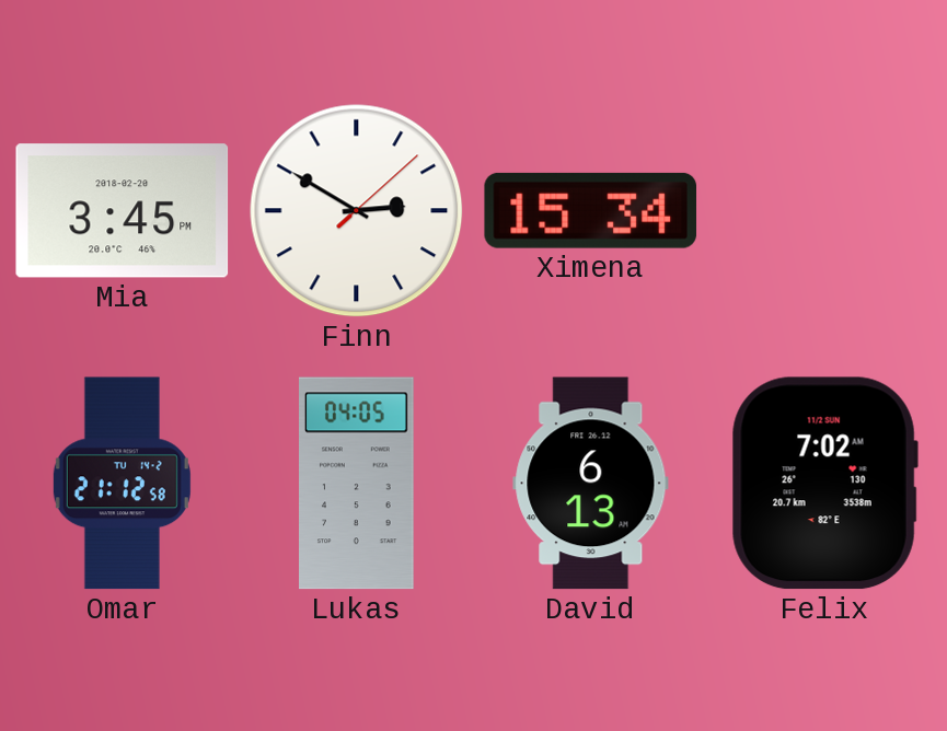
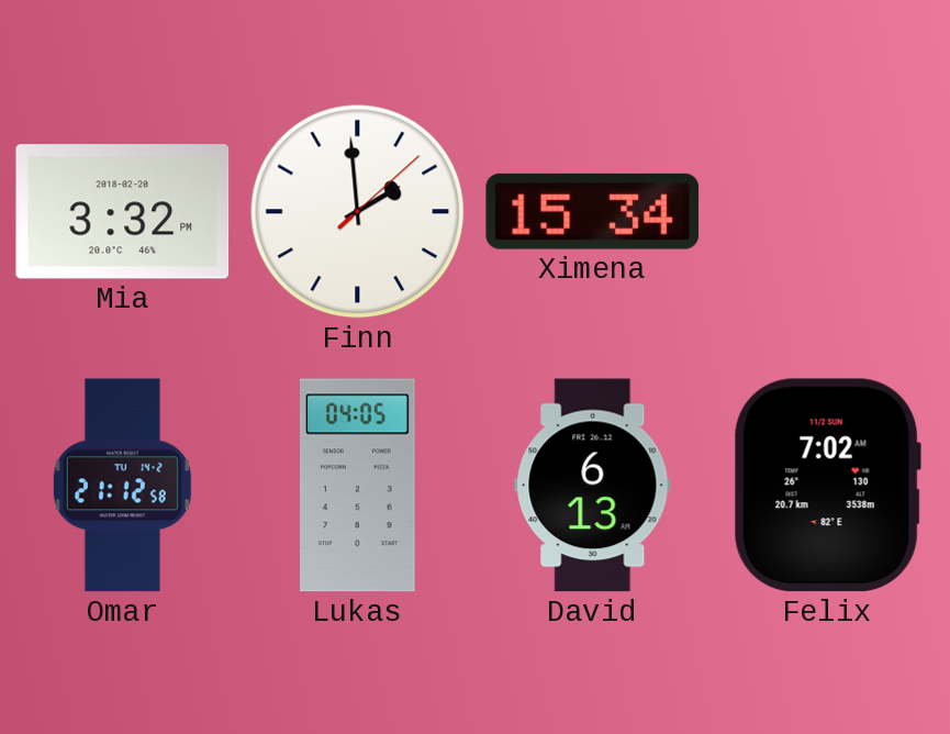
Mia: 3:45 -> 3:32 (123, 212)
Finn: 2:50 -> 1:59 (358, 212)
